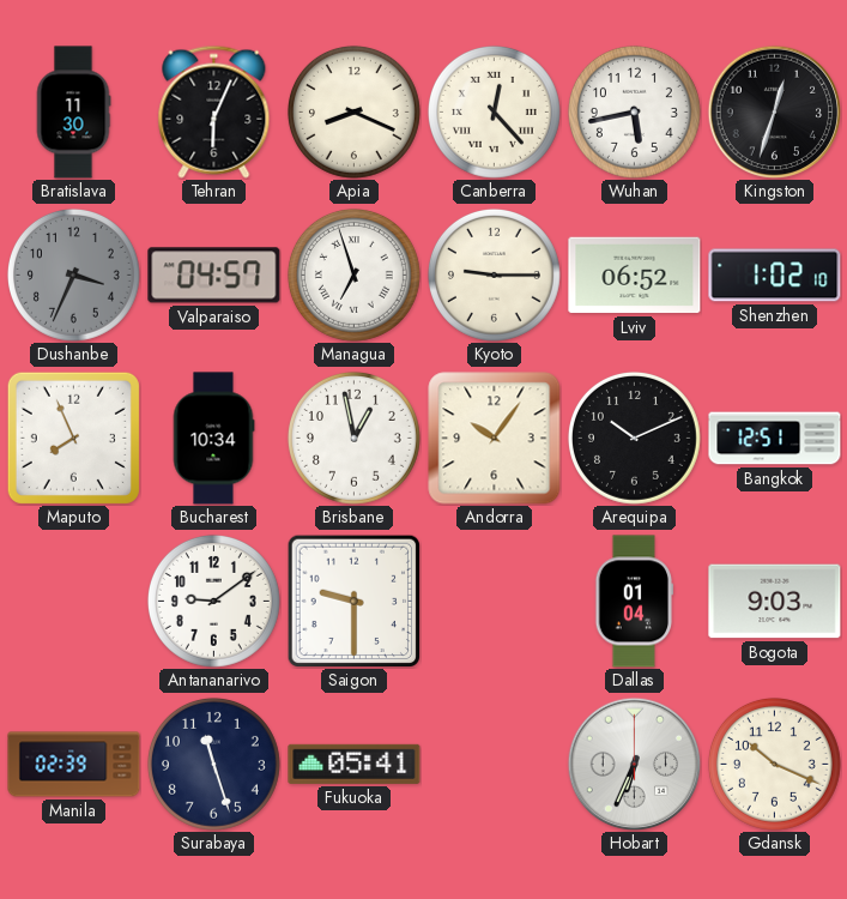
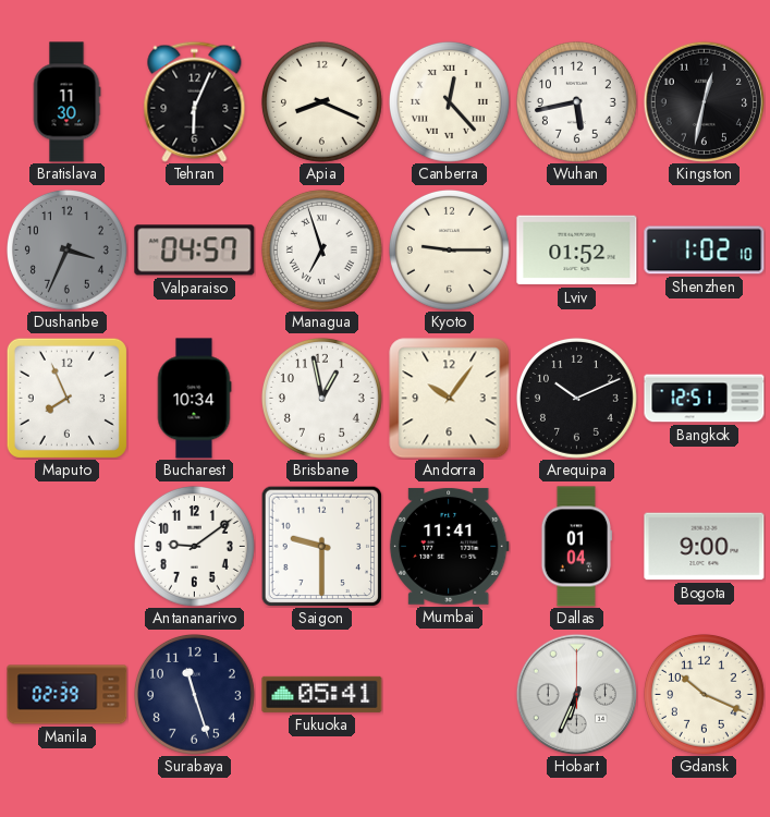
Kingston: 12:33 -> 12:32 (704, 101)
Lviv: 06:52 -> 01:52 (577, 251)
Mumbai: none -> 11:41 (449, 546)
Bogota: 9:03 -> 9:00 (705, 547)
